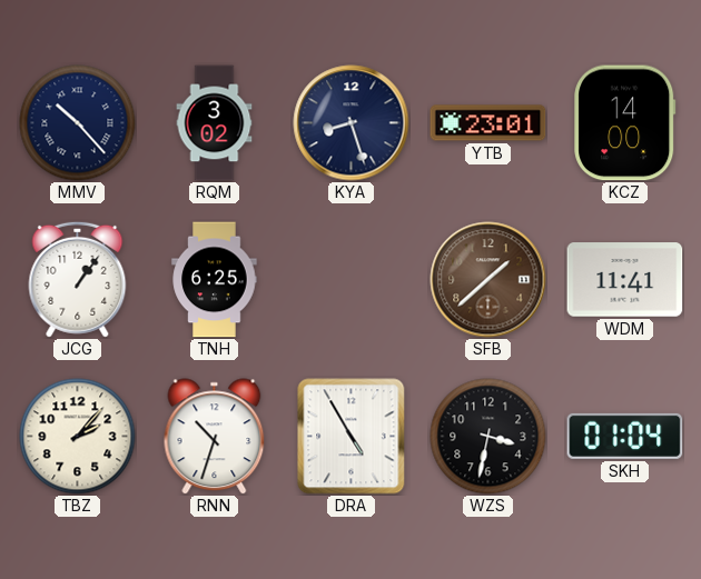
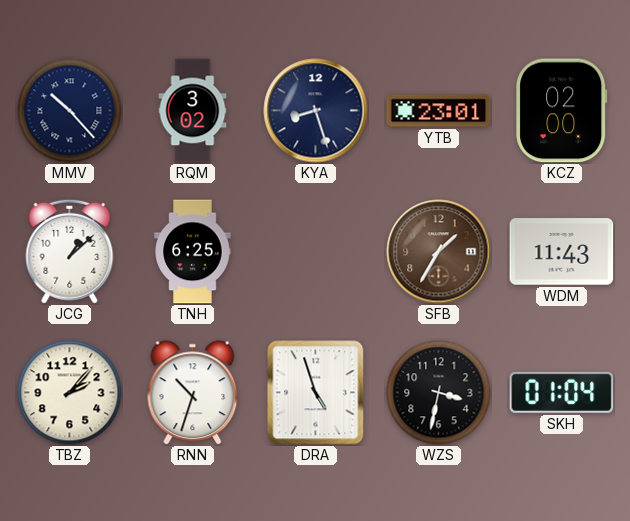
KCZ: 14:00 -> 02:00 (562, 111)
JCG: 1:06 -> 1:08 (70, 251)
SFB: 1:38 -> 1:35 (439, 252)
WDM: 11:41 -> 11:43 (562, 252)
DRA: 4:55 -> 4:57 (316, 393)
